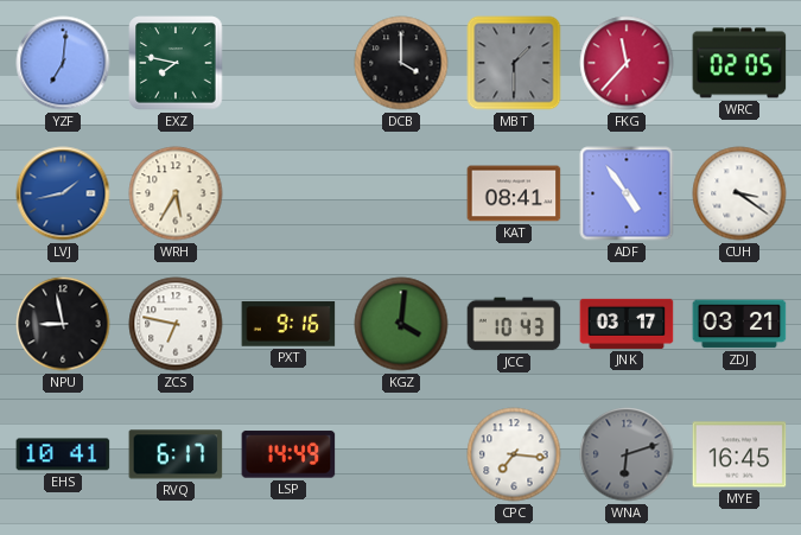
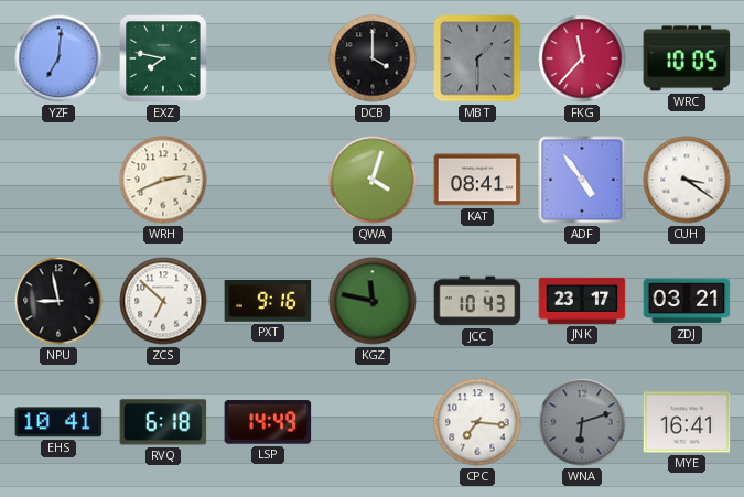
WRC: 02:05 -> 10:05 (687, 58)
LVJ: 1:43 -> none (63, 193)
WRH: 5:35 -> 2:41 (163, 180)
QWA: none -> 4:03 (373, 180)
ZCS: 6:47 -> 6:52 (163, 301)
KGZ: 4:01 -> 11:47 (373, 301)
JNK: 03:17 -> 23:17 (582, 301)
RVQ: 6:17 -> 6:18 (163, 422)
MYE: 16:45 -> 16:41 (687, 422)
